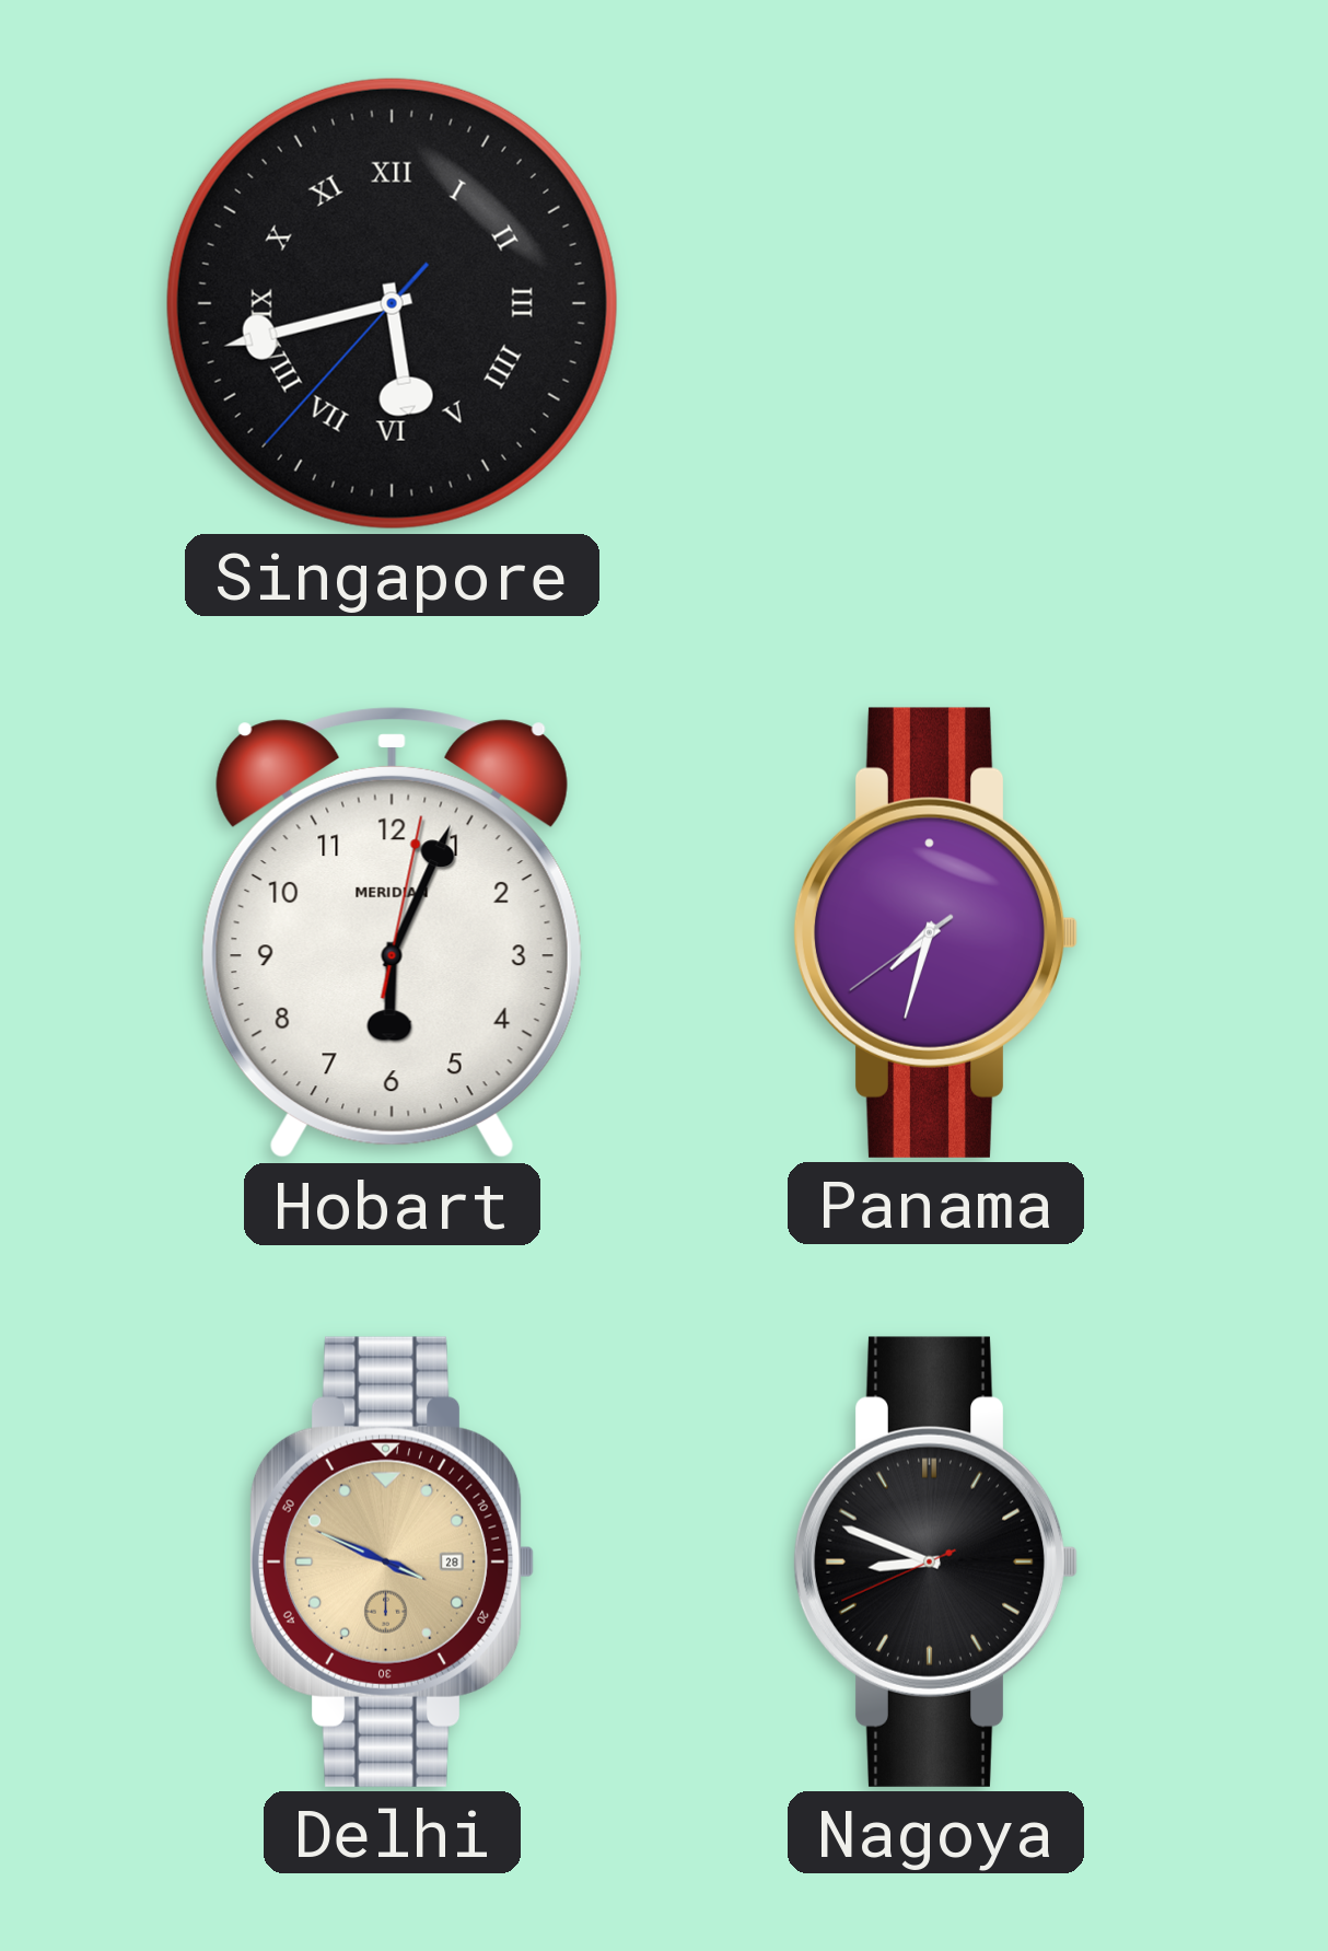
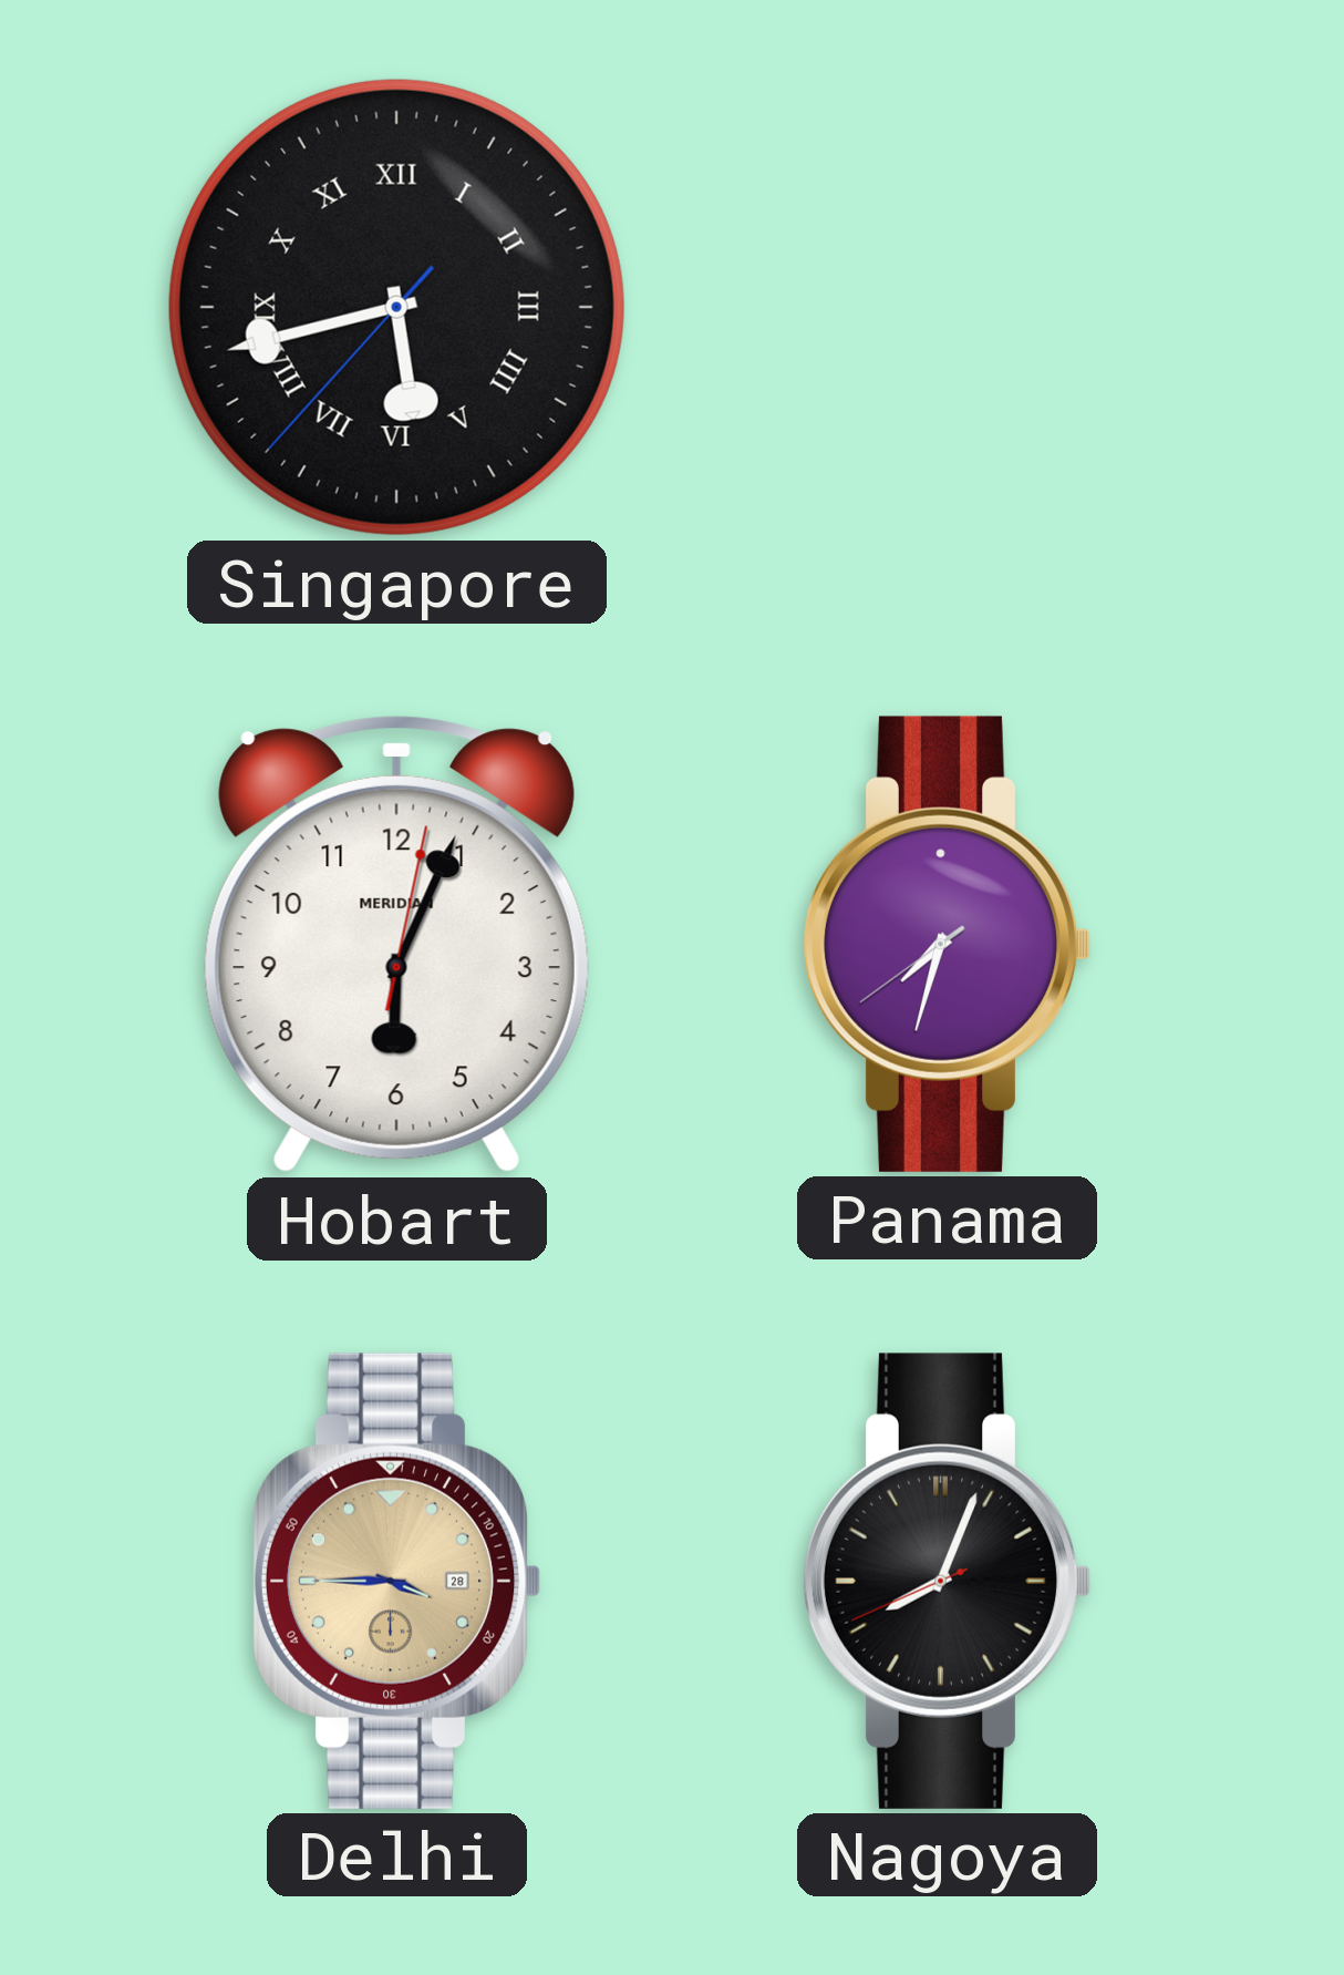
Delhi: 3:49 -> 3:45 (396, 1581)
Nagoya: 8:48 -> 8:03 (947, 1581)
